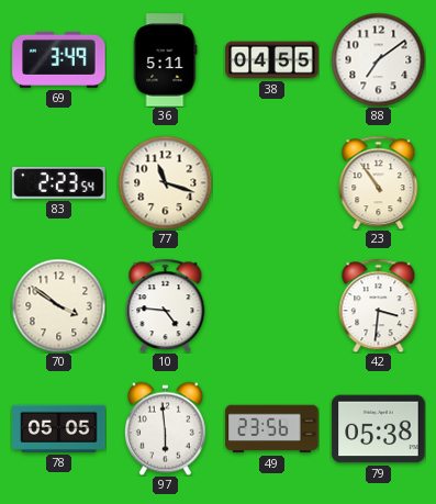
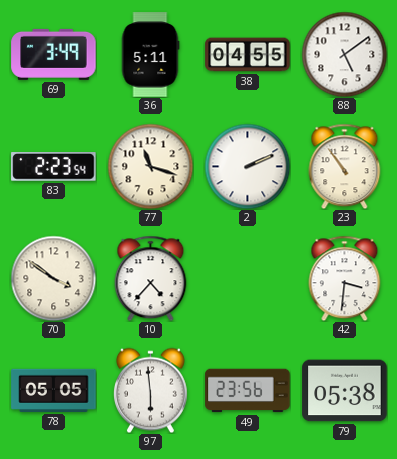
88: 7:09 -> 5:09 (344, 54)
2: none -> 2:11 (247, 166)
10: 4:46 -> 4:37 (151, 278)
